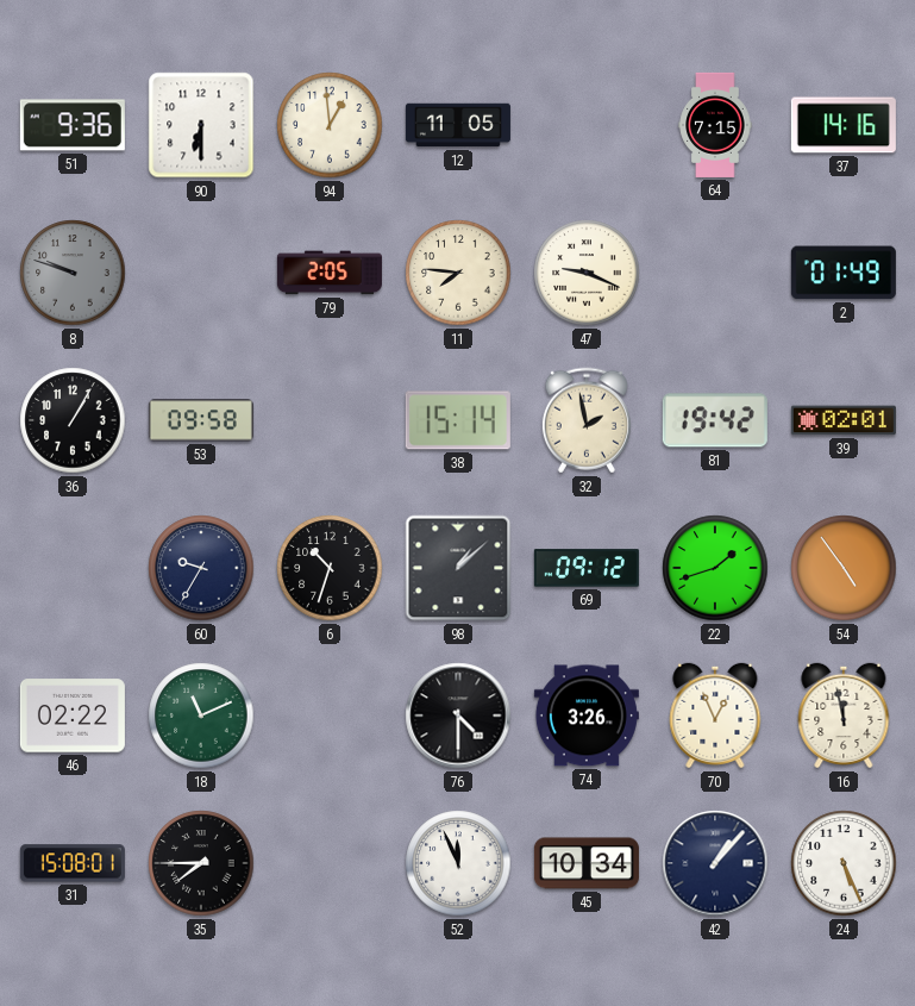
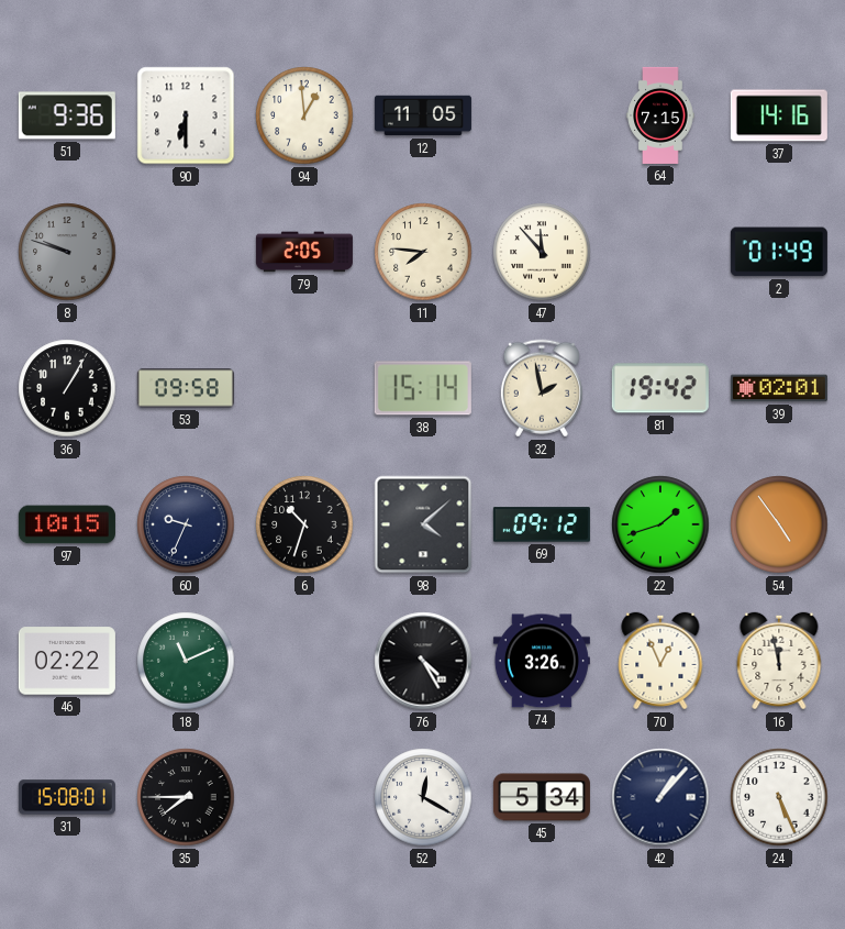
47: 9:19 -> 11:53 (542, 252)
97: none -> 10:15 (67, 524)
60: 9:35 -> 9:34 (186, 524)
98: 1:08 -> 4:08 (423, 524)
76: 4:30 -> 4:25 (423, 661)
52: 11:56 -> 12:20 (423, 797)
45: 10:34 -> 5:34 (542, 797)
